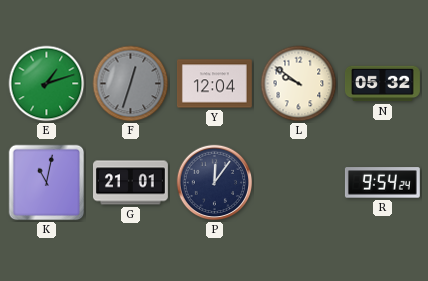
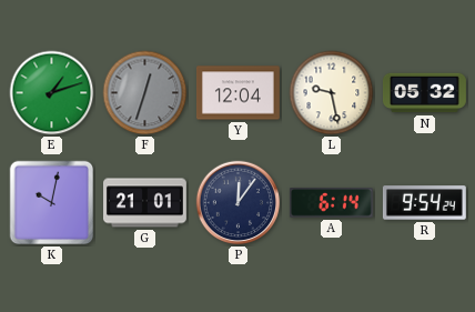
L: 9:51 -> 9:28 (332, 93)
K: 11:02 -> 10:02 (52, 203)
A: none -> 6:14 (331, 203)
